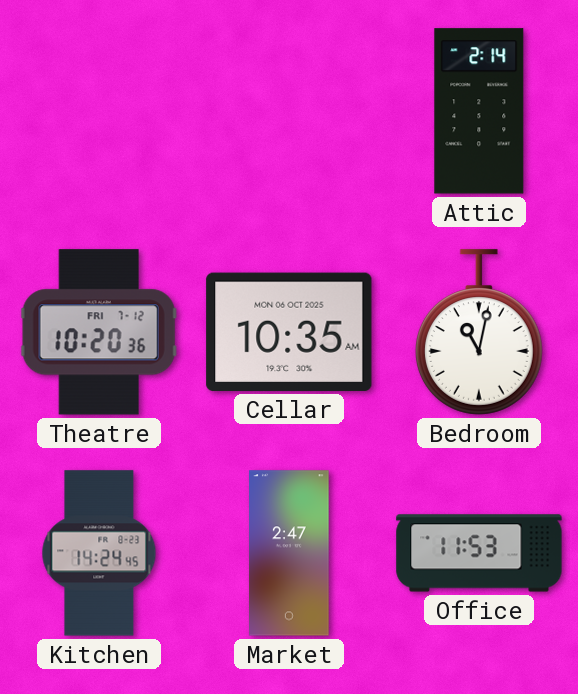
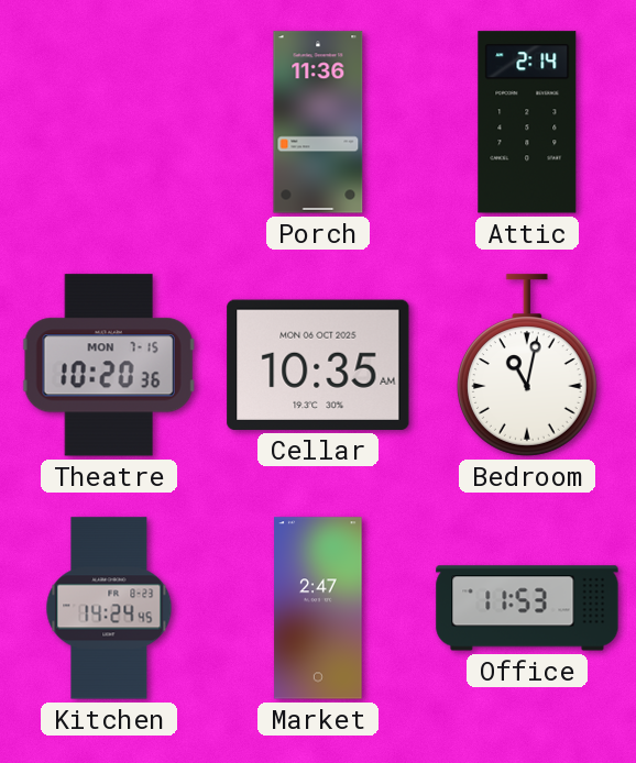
Porch: none -> 11:36 (318, 122)
Theatre date: FRI 7-12 -> MON 7-15 (109, 365)
